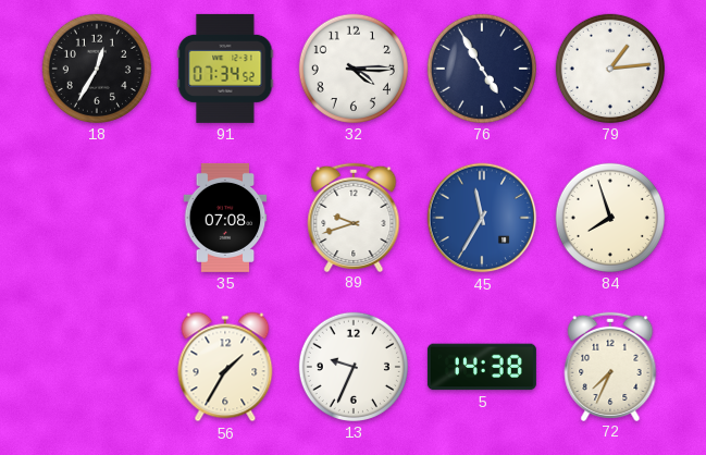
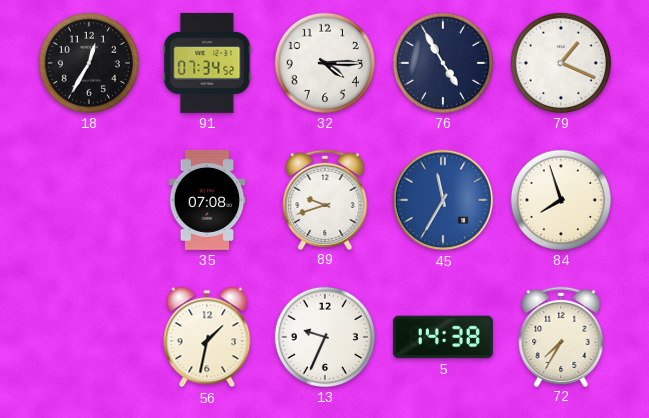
79: 1:14 -> 1:19 (561, 63)
56: 1:35 -> 1:32 (207, 337)
72: 7:34 -> 7:35 (561, 336)
